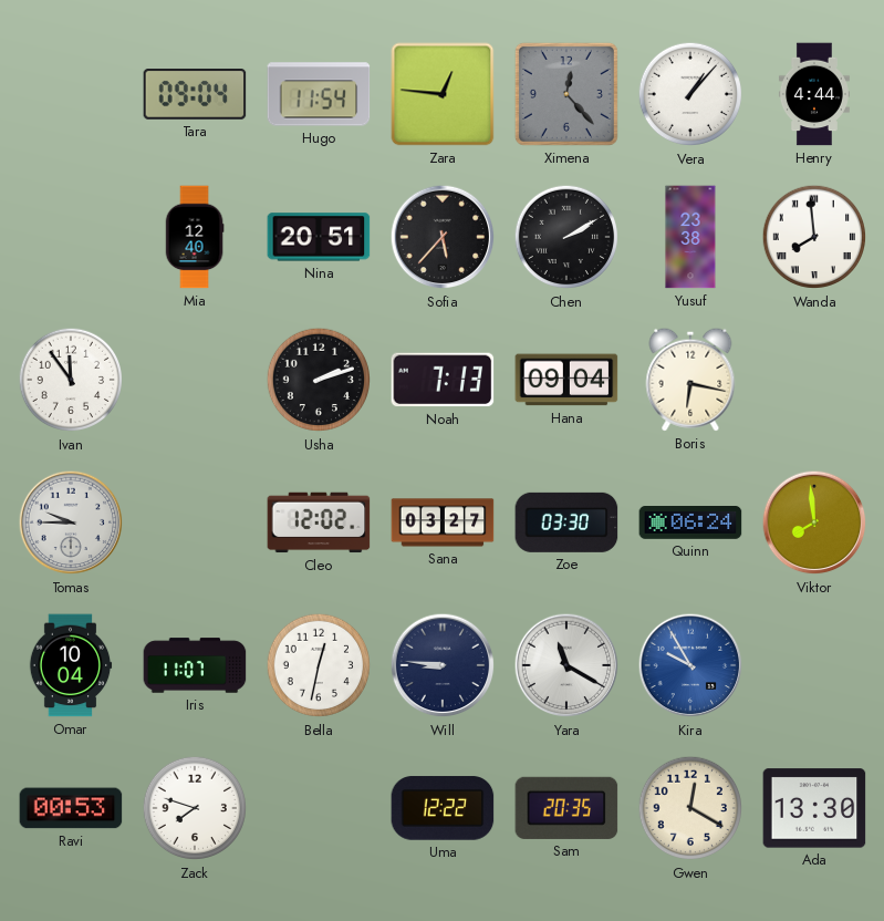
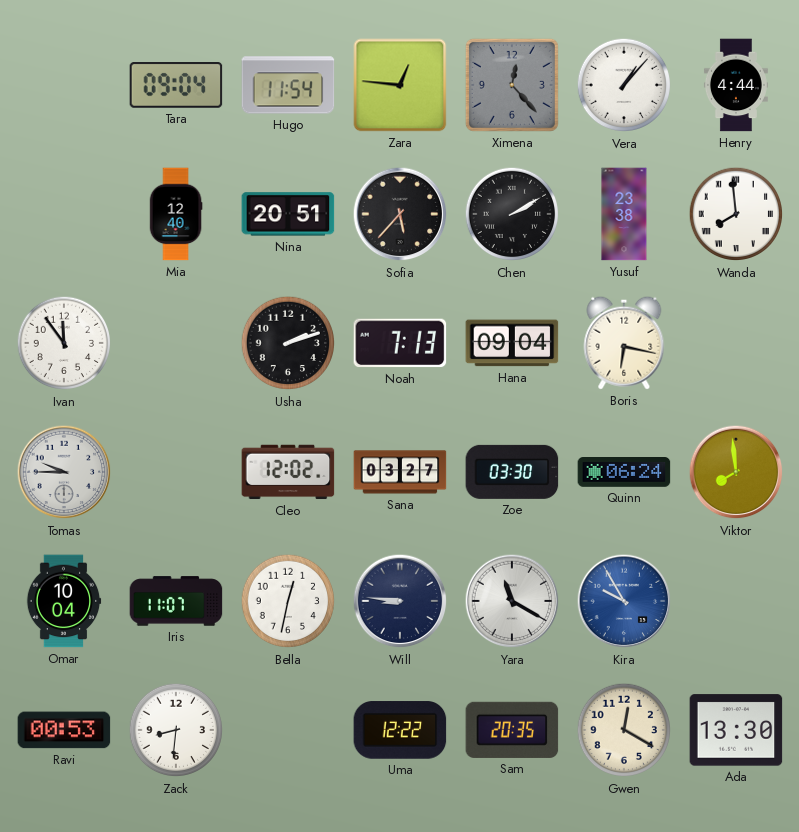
Zack: 7:48 -> 8:31 (176, 730)
